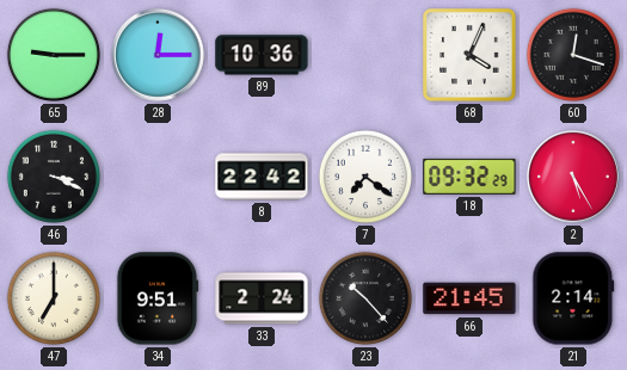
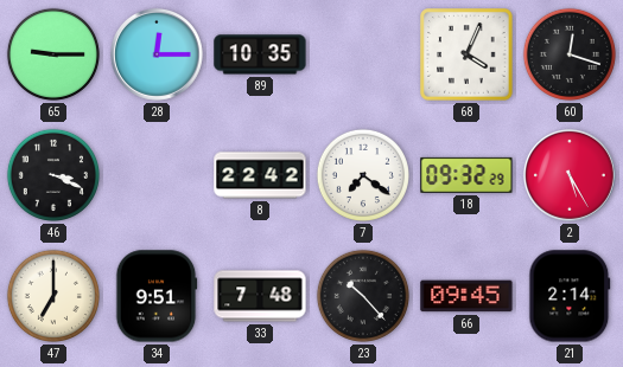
89: 10:36 -> 10:35 (260, 54)
33: 2:24 -> 7:48 (260, 296)
66: 21:45 -> 09:45 (466, 296)
